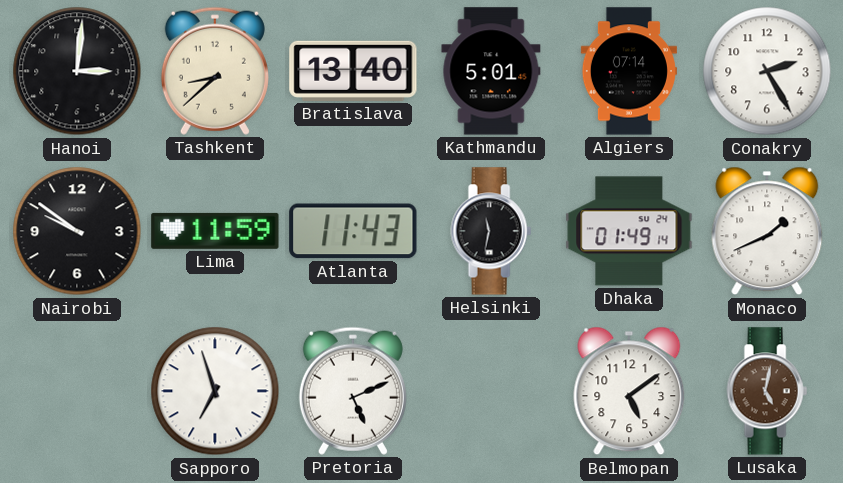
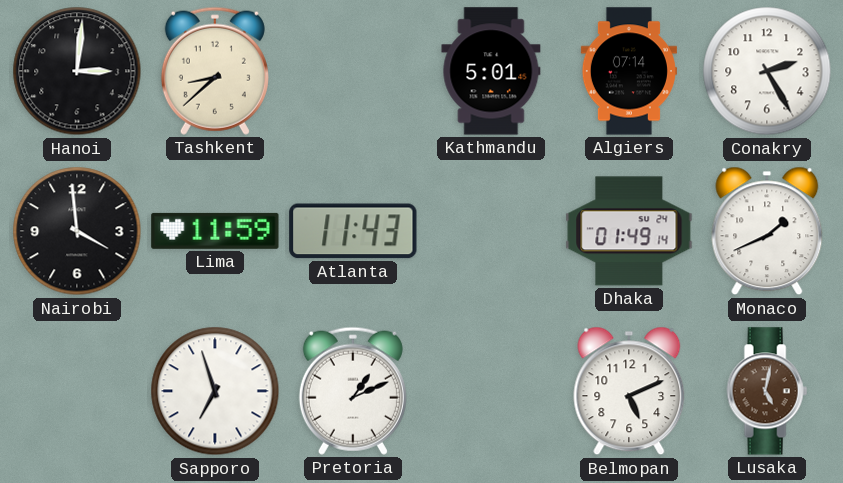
Bratislava: 13:40 -> none (353, 71)
Nairobi: 9:51 -> 3:59 (77, 231)
Helsinki: 11:32 -> none (491, 231)
Pretoria: 5:11 -> 1:11 (353, 391)
Belmopan: 5:09 -> 5:11 (629, 391)
